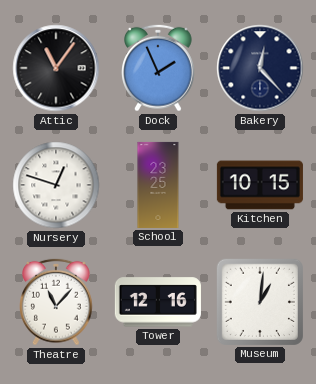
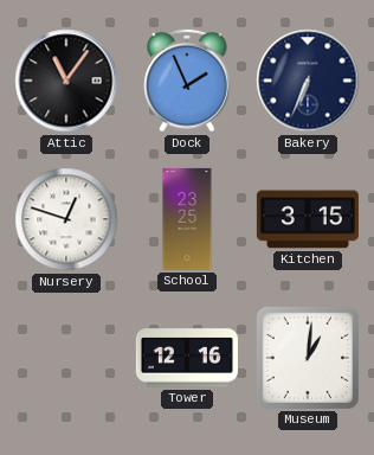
Bakery: 12:23 -> 6:34 (308, 81)
Kitchen: 10:15 -> 3:15 (308, 219)
Theatre: 11:07 -> none (56, 302)
